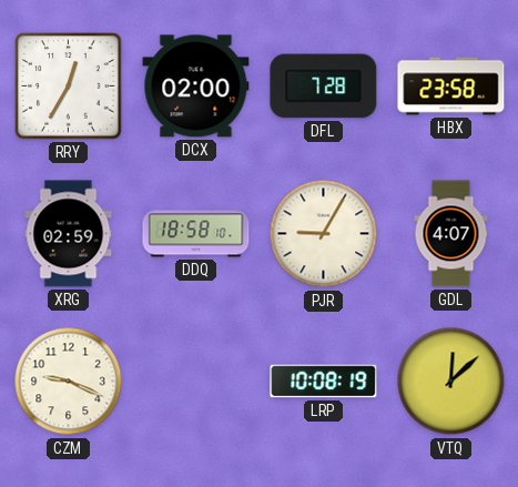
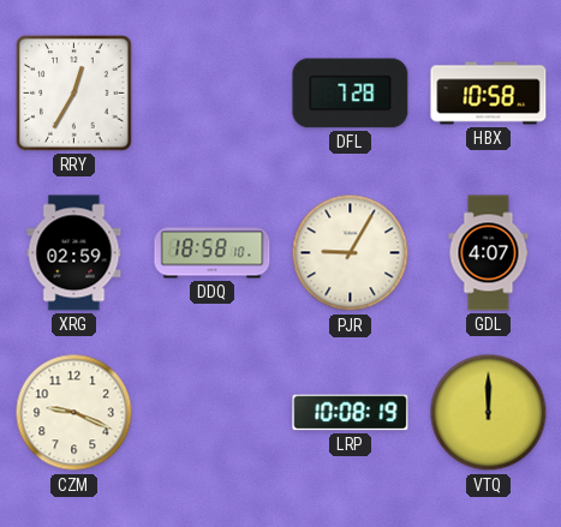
DCX: 02:00 -> none (196, 87)
HBX: 23:58 -> 10:58 (489, 94)
VTQ: 12:08 -> 12:00 (489, 413)
